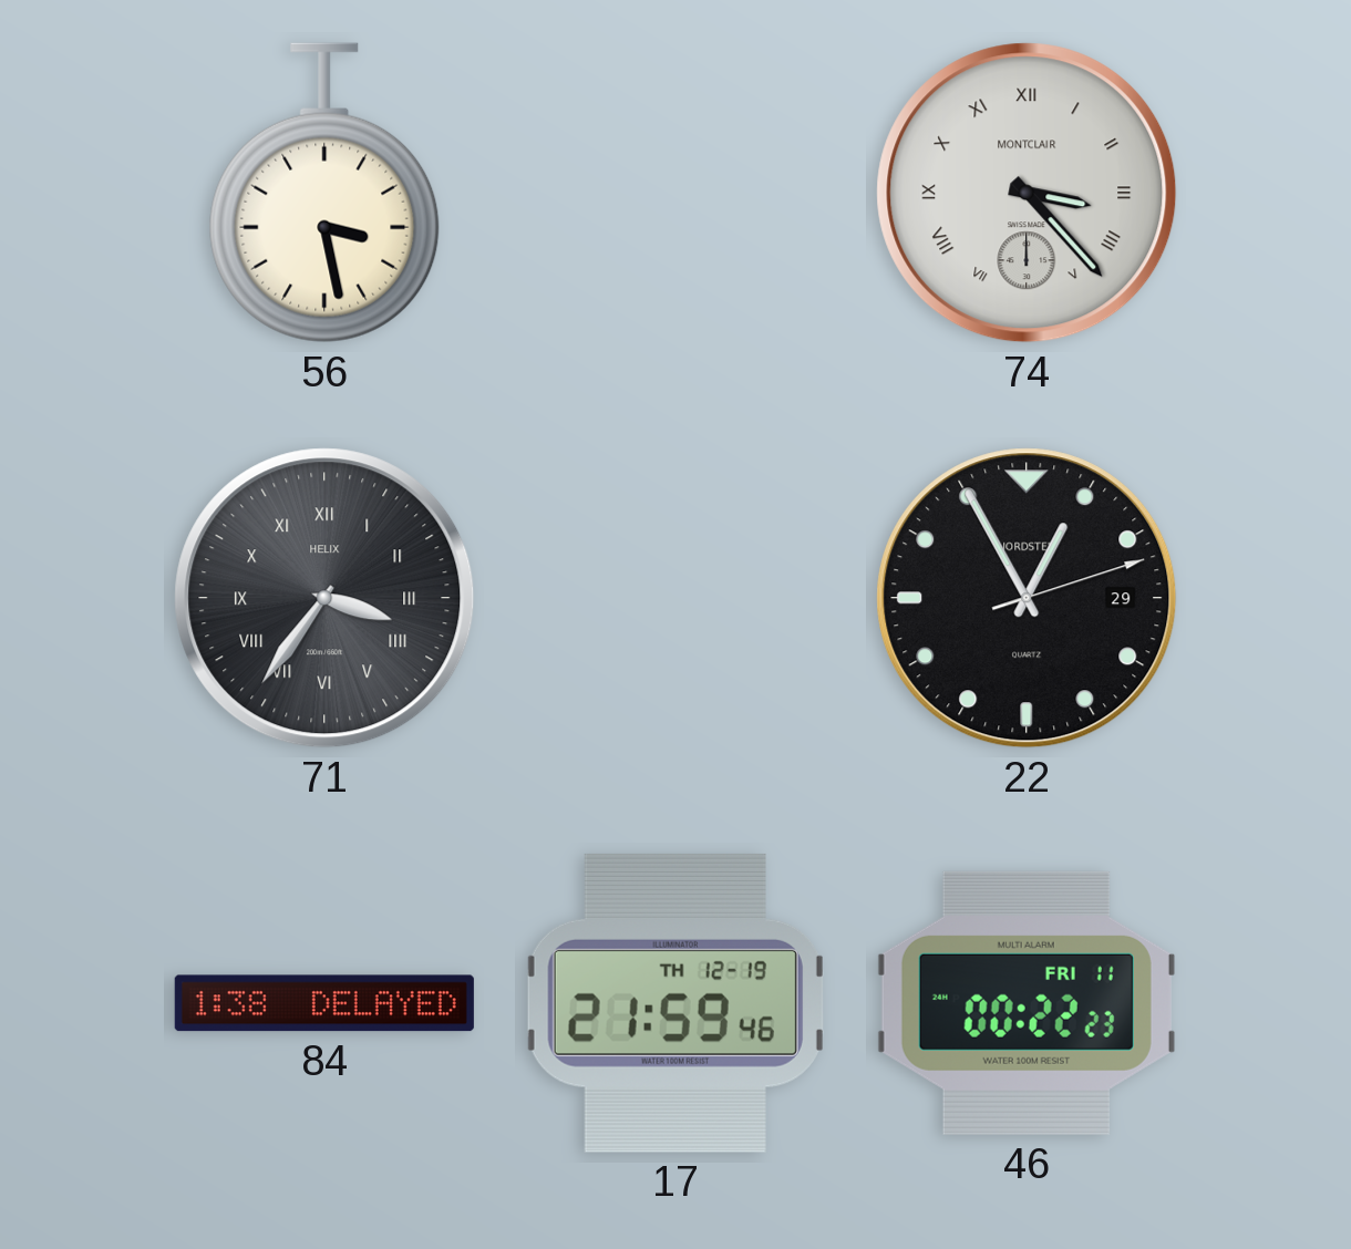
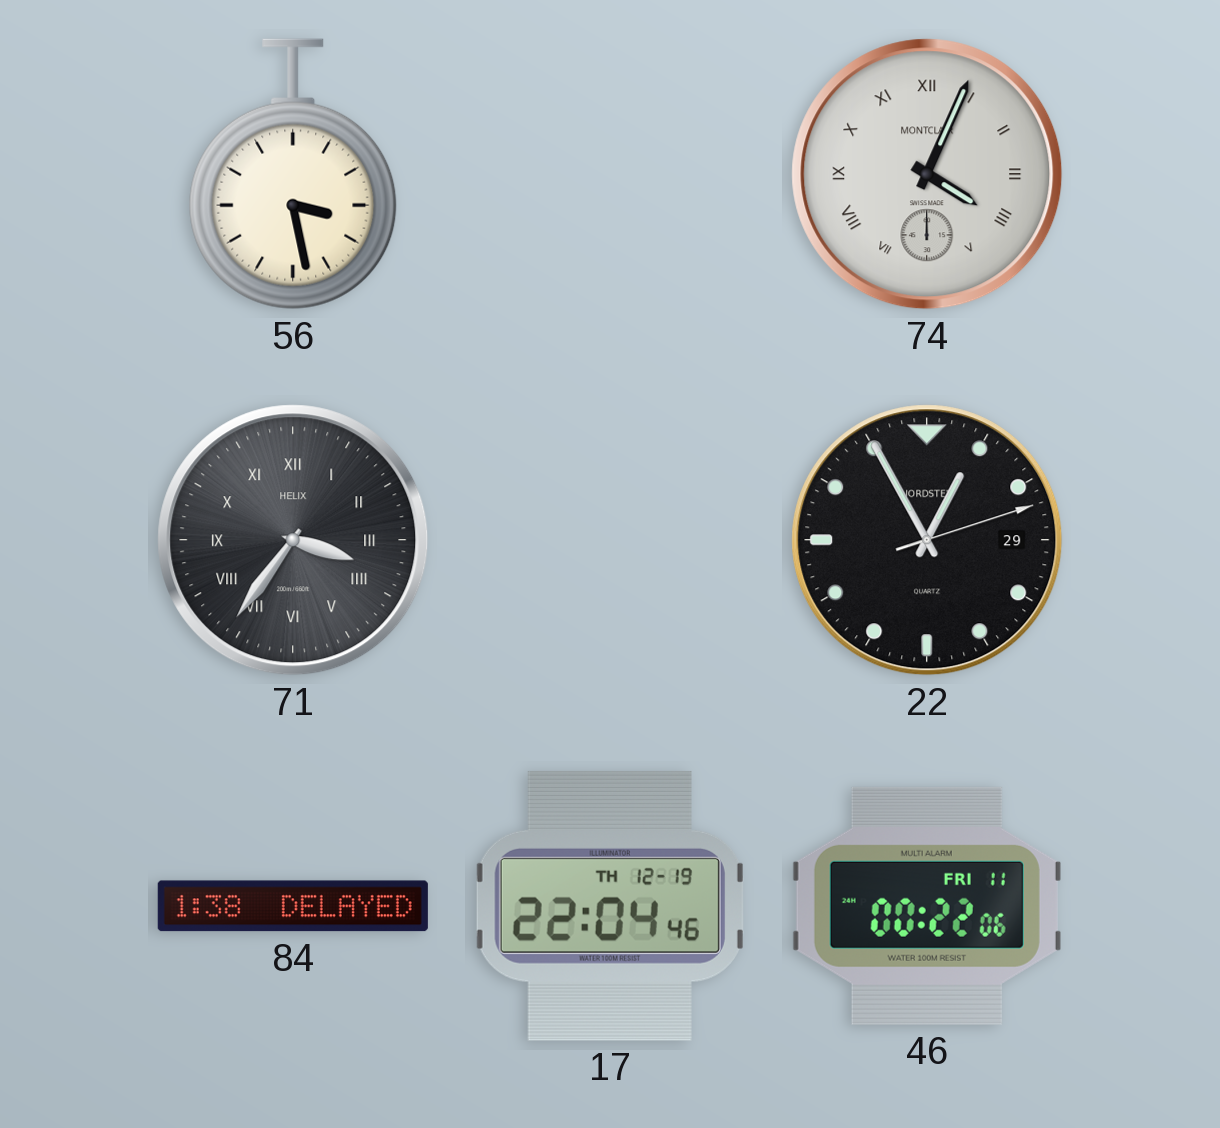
74: 3:23 -> 4:04 (927, 174)
17: 21:59 -> 22:04 (610, 906)
46: 00:22:23 -> 00:22:06 (927, 906)
